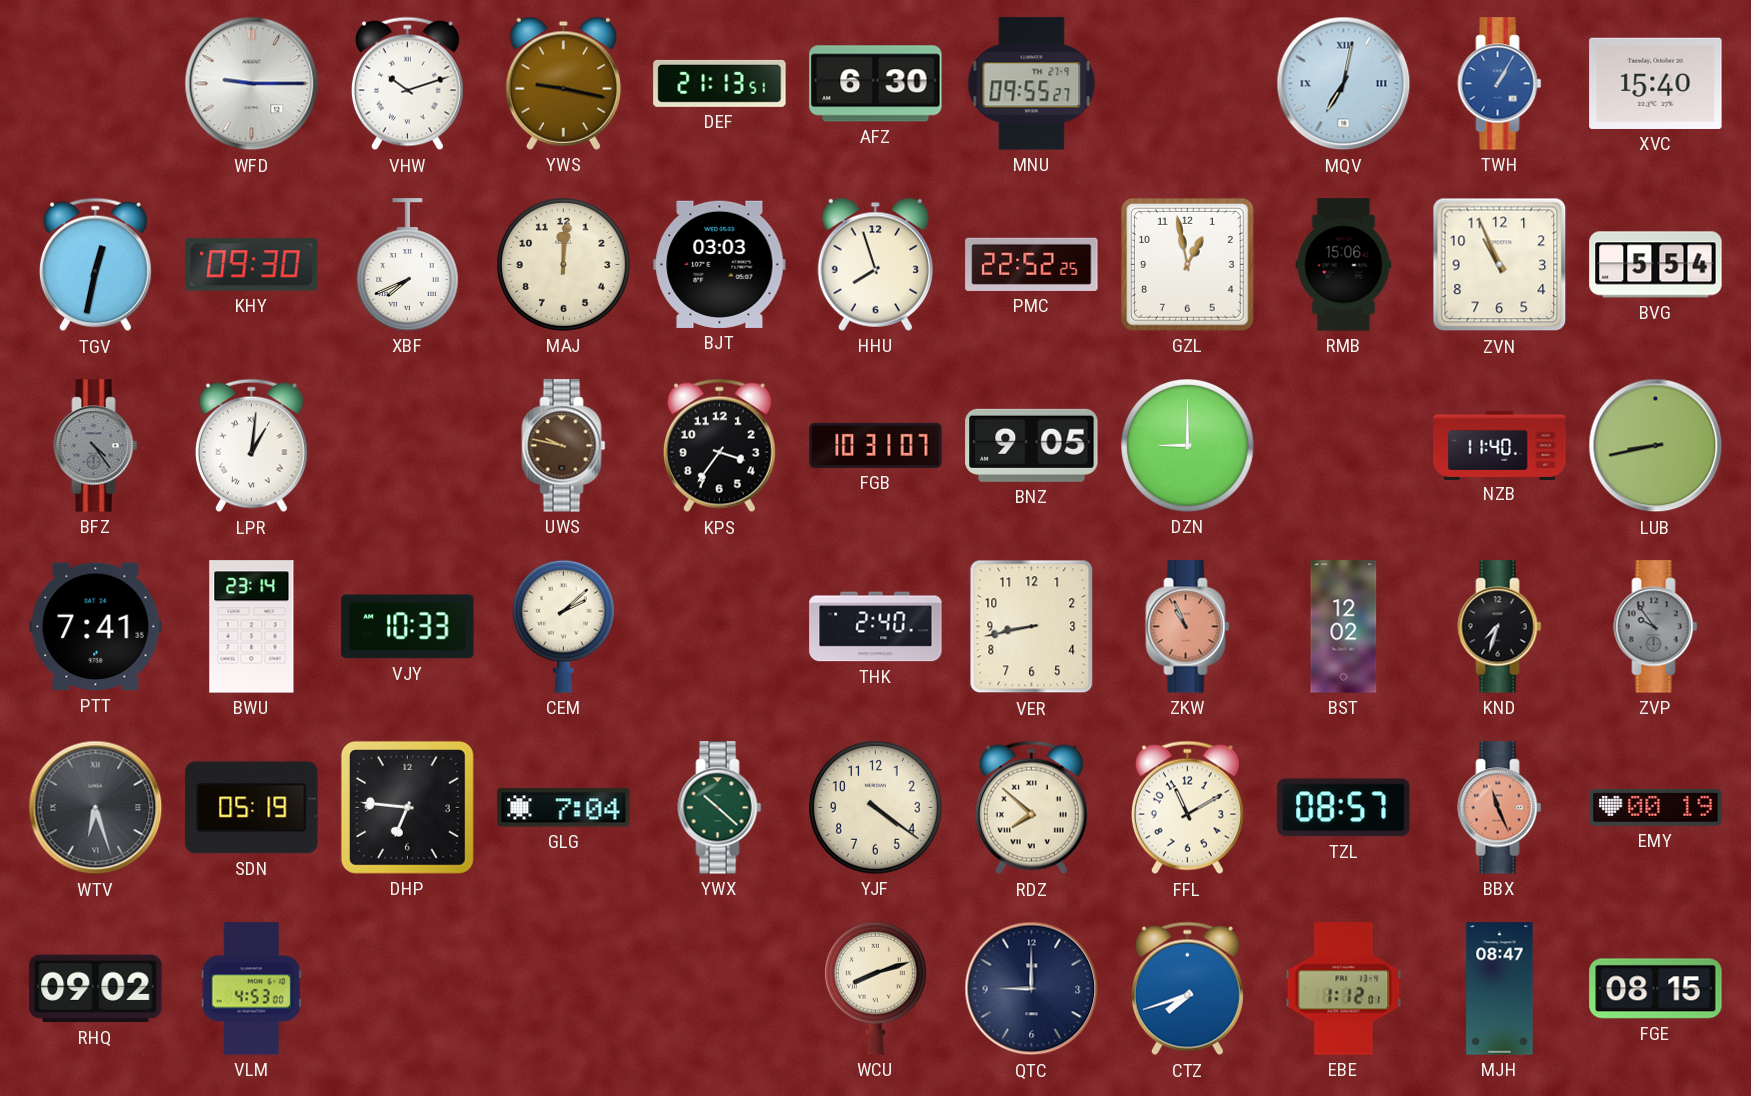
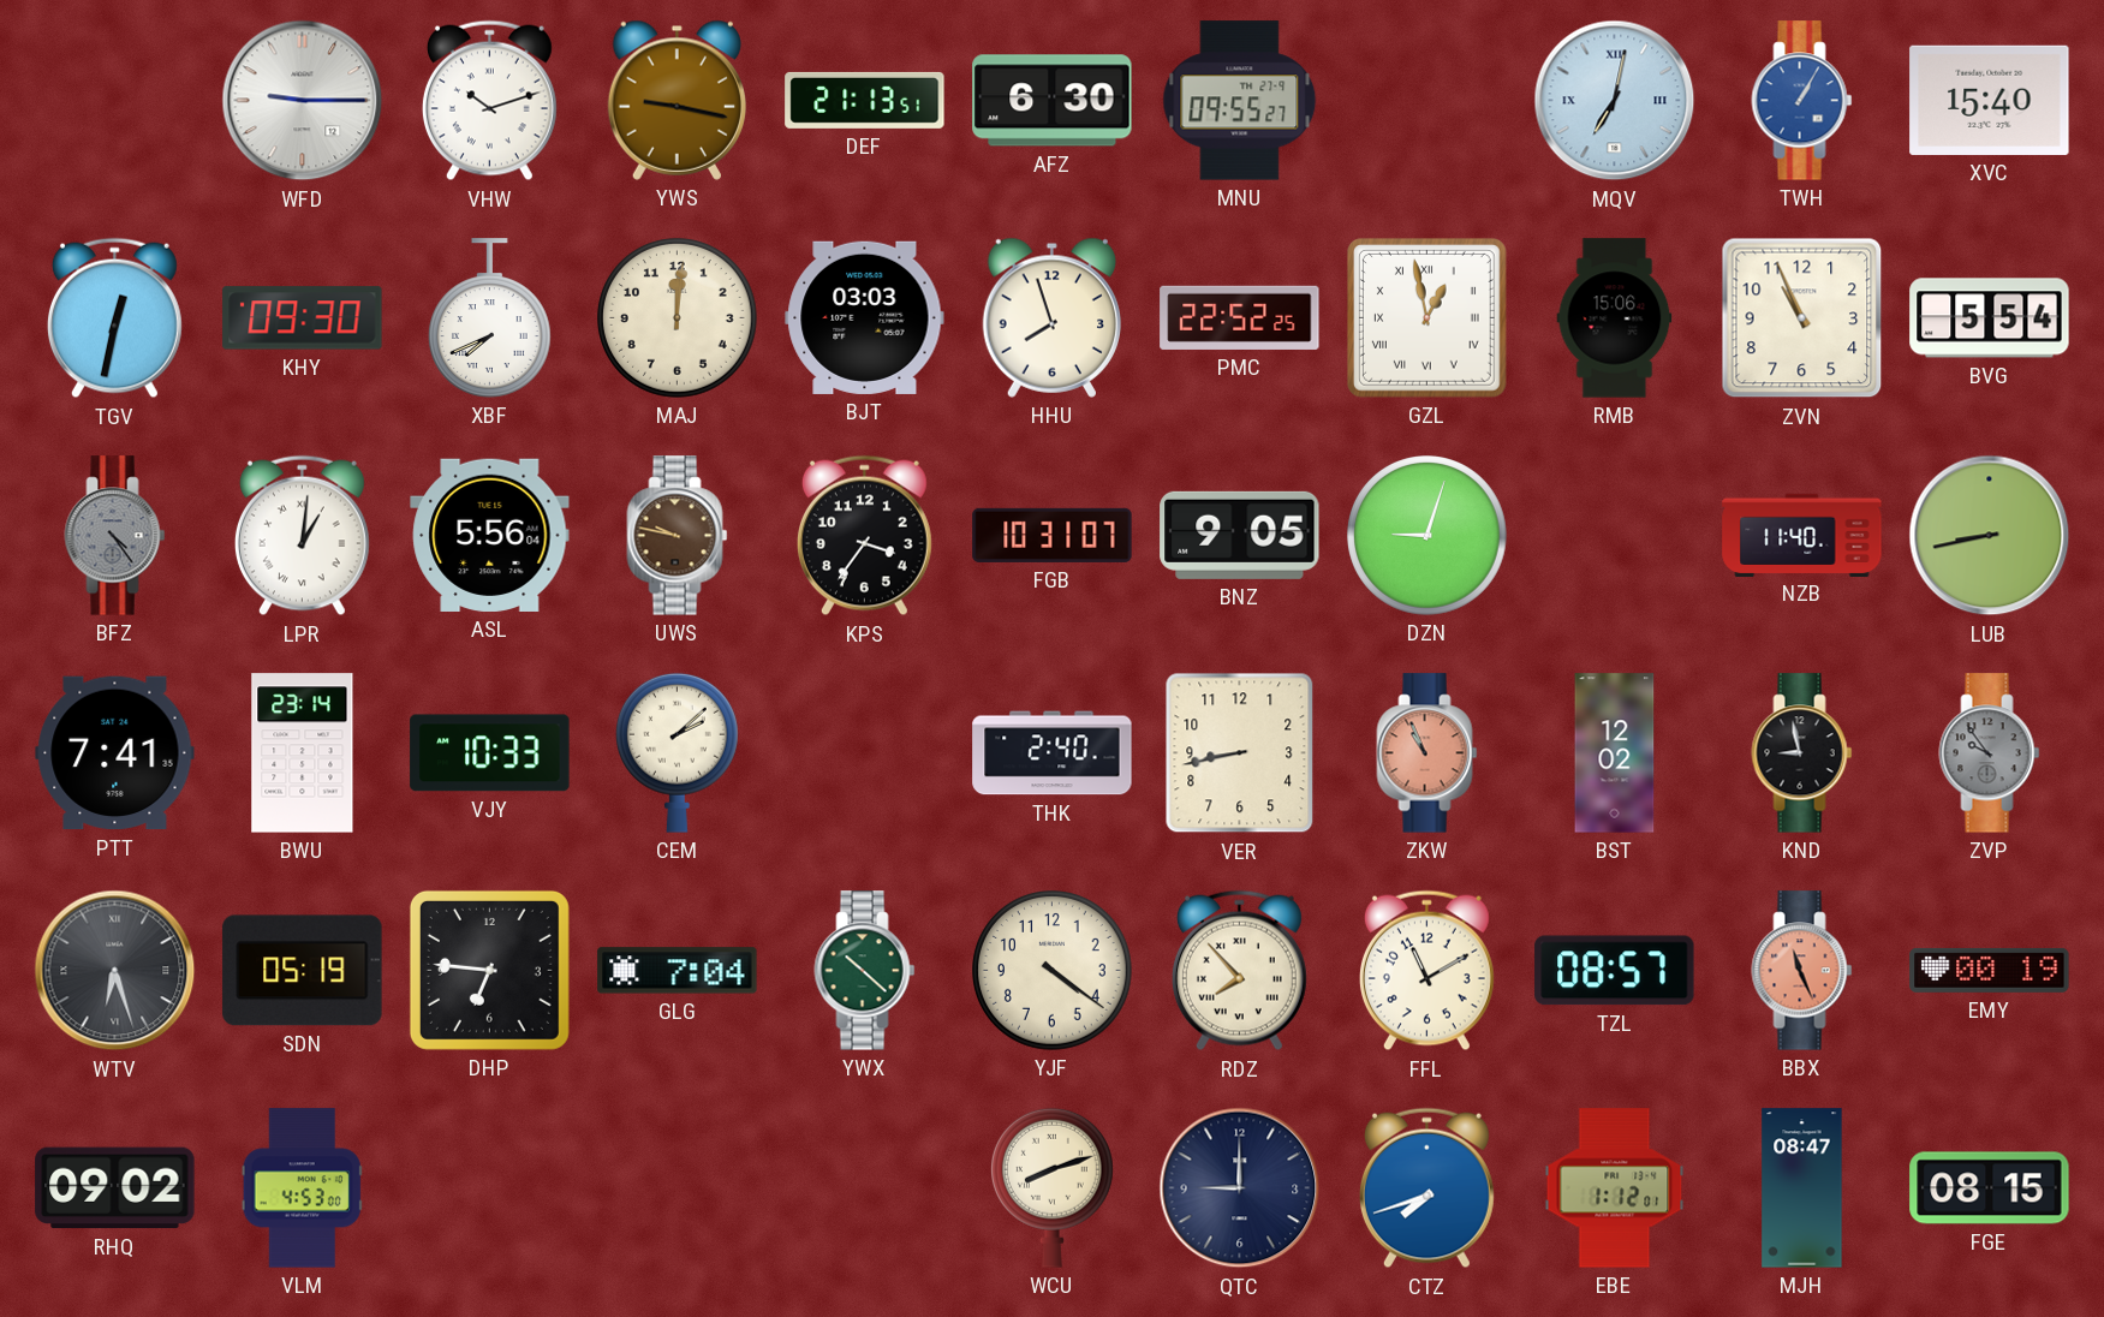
GZL numerals: Arabic -> Roman (1426, 317)
ASL: none -> 5:56 (490, 535)
DZN: 9:00 -> 9:03 (1427, 536)
KND: 7:33 -> 8:58 (1802, 753)
RDZ: 7:52 -> 7:53 (1239, 971)
